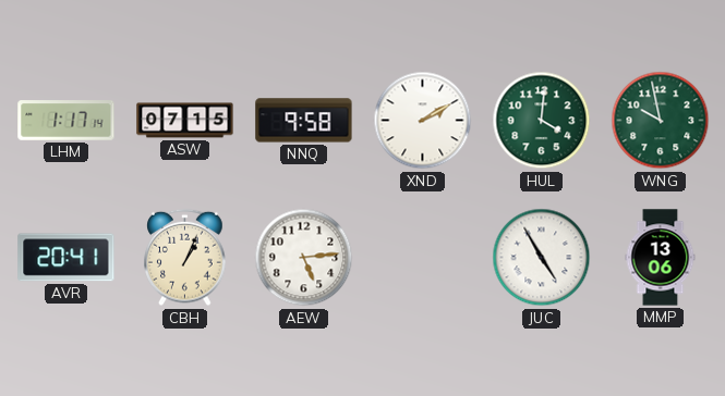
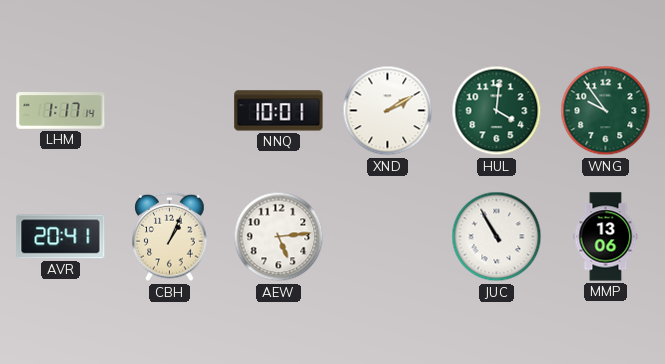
ASW: 07:15 -> none (185, 121)
NNQ: 9:58 -> 10:01 (279, 111)
WNG: 9:58 -> 9:54 (606, 111)
JUC: 4:55 -> 10:55 (497, 237)
